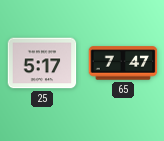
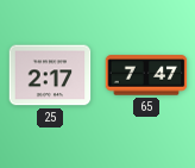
25: 5:17 -> 2:17 (50, 75)
